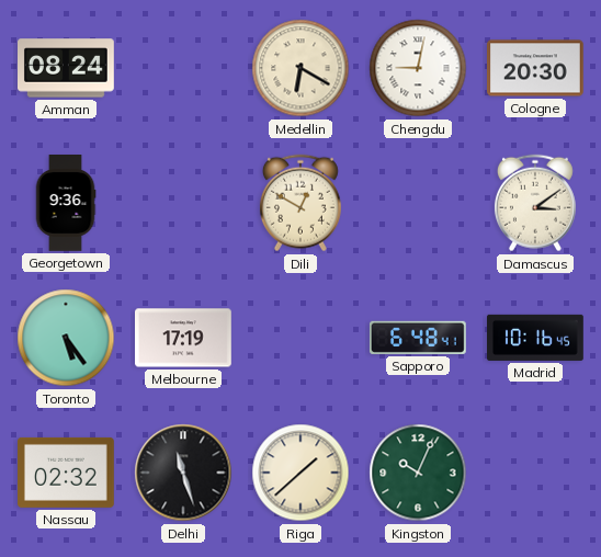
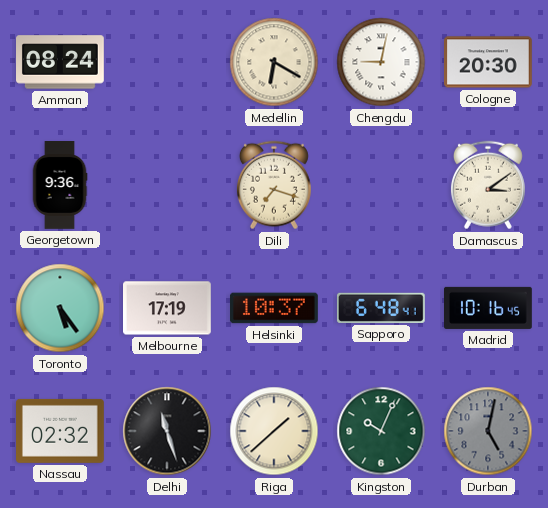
Dili: 12:50 -> 7:18 (274, 185)
Helsinki: none -> 10:37 (275, 308)
Durban: none -> 5:02 (488, 431)
